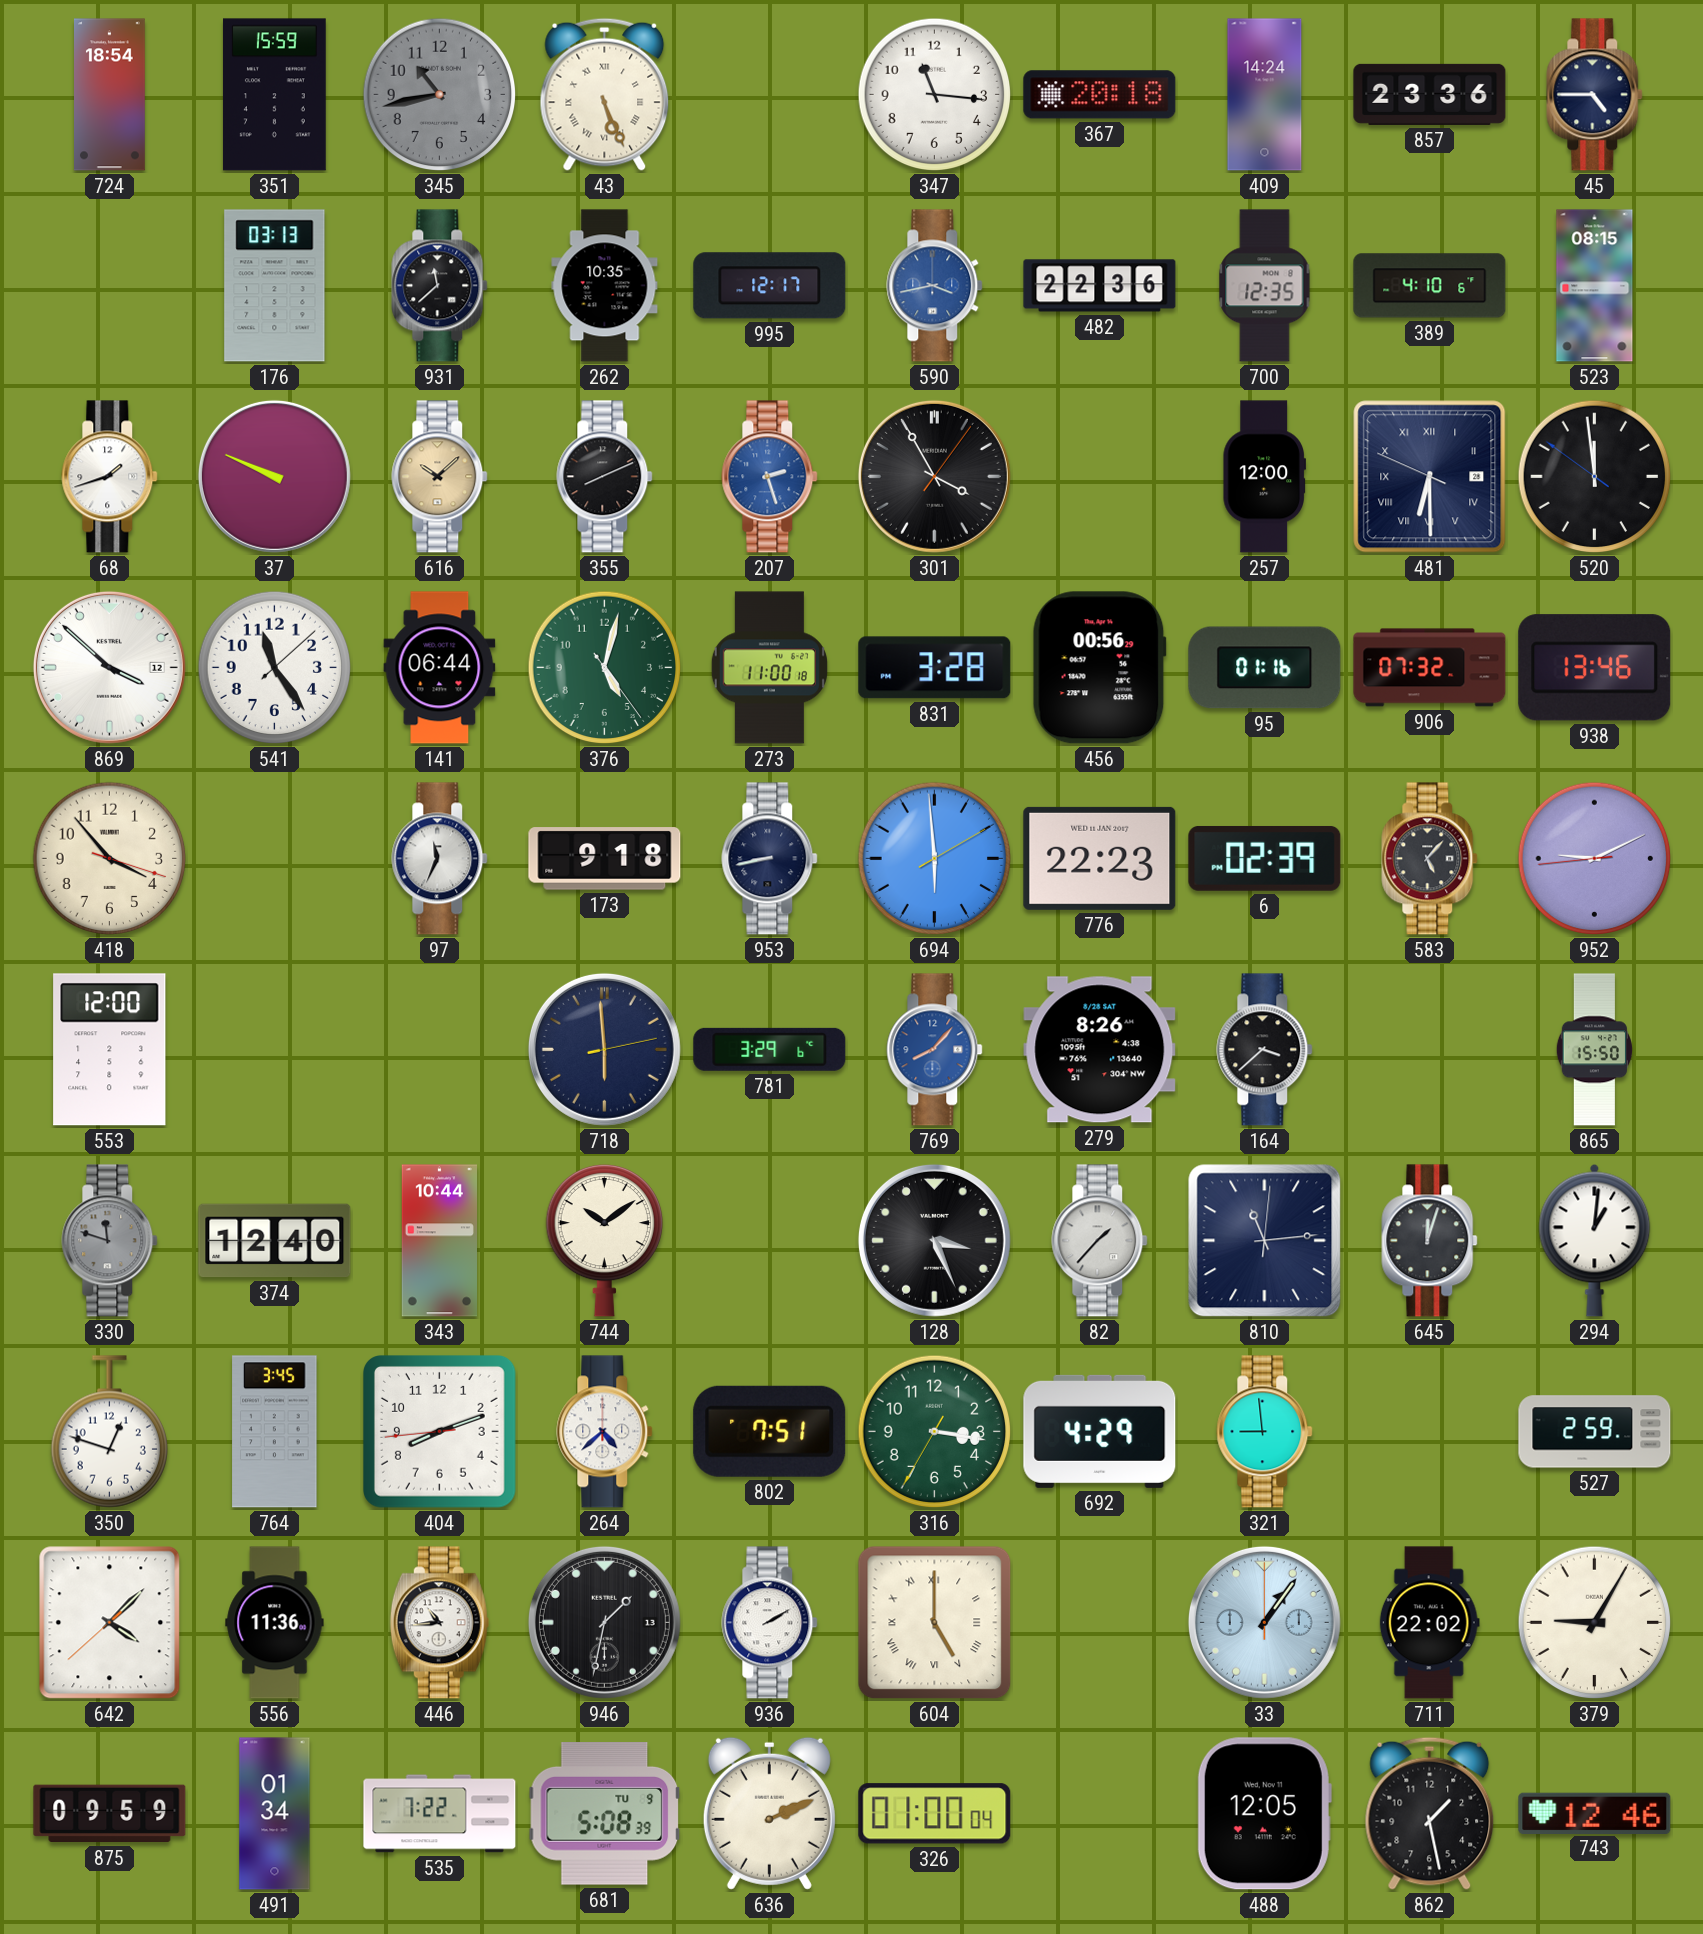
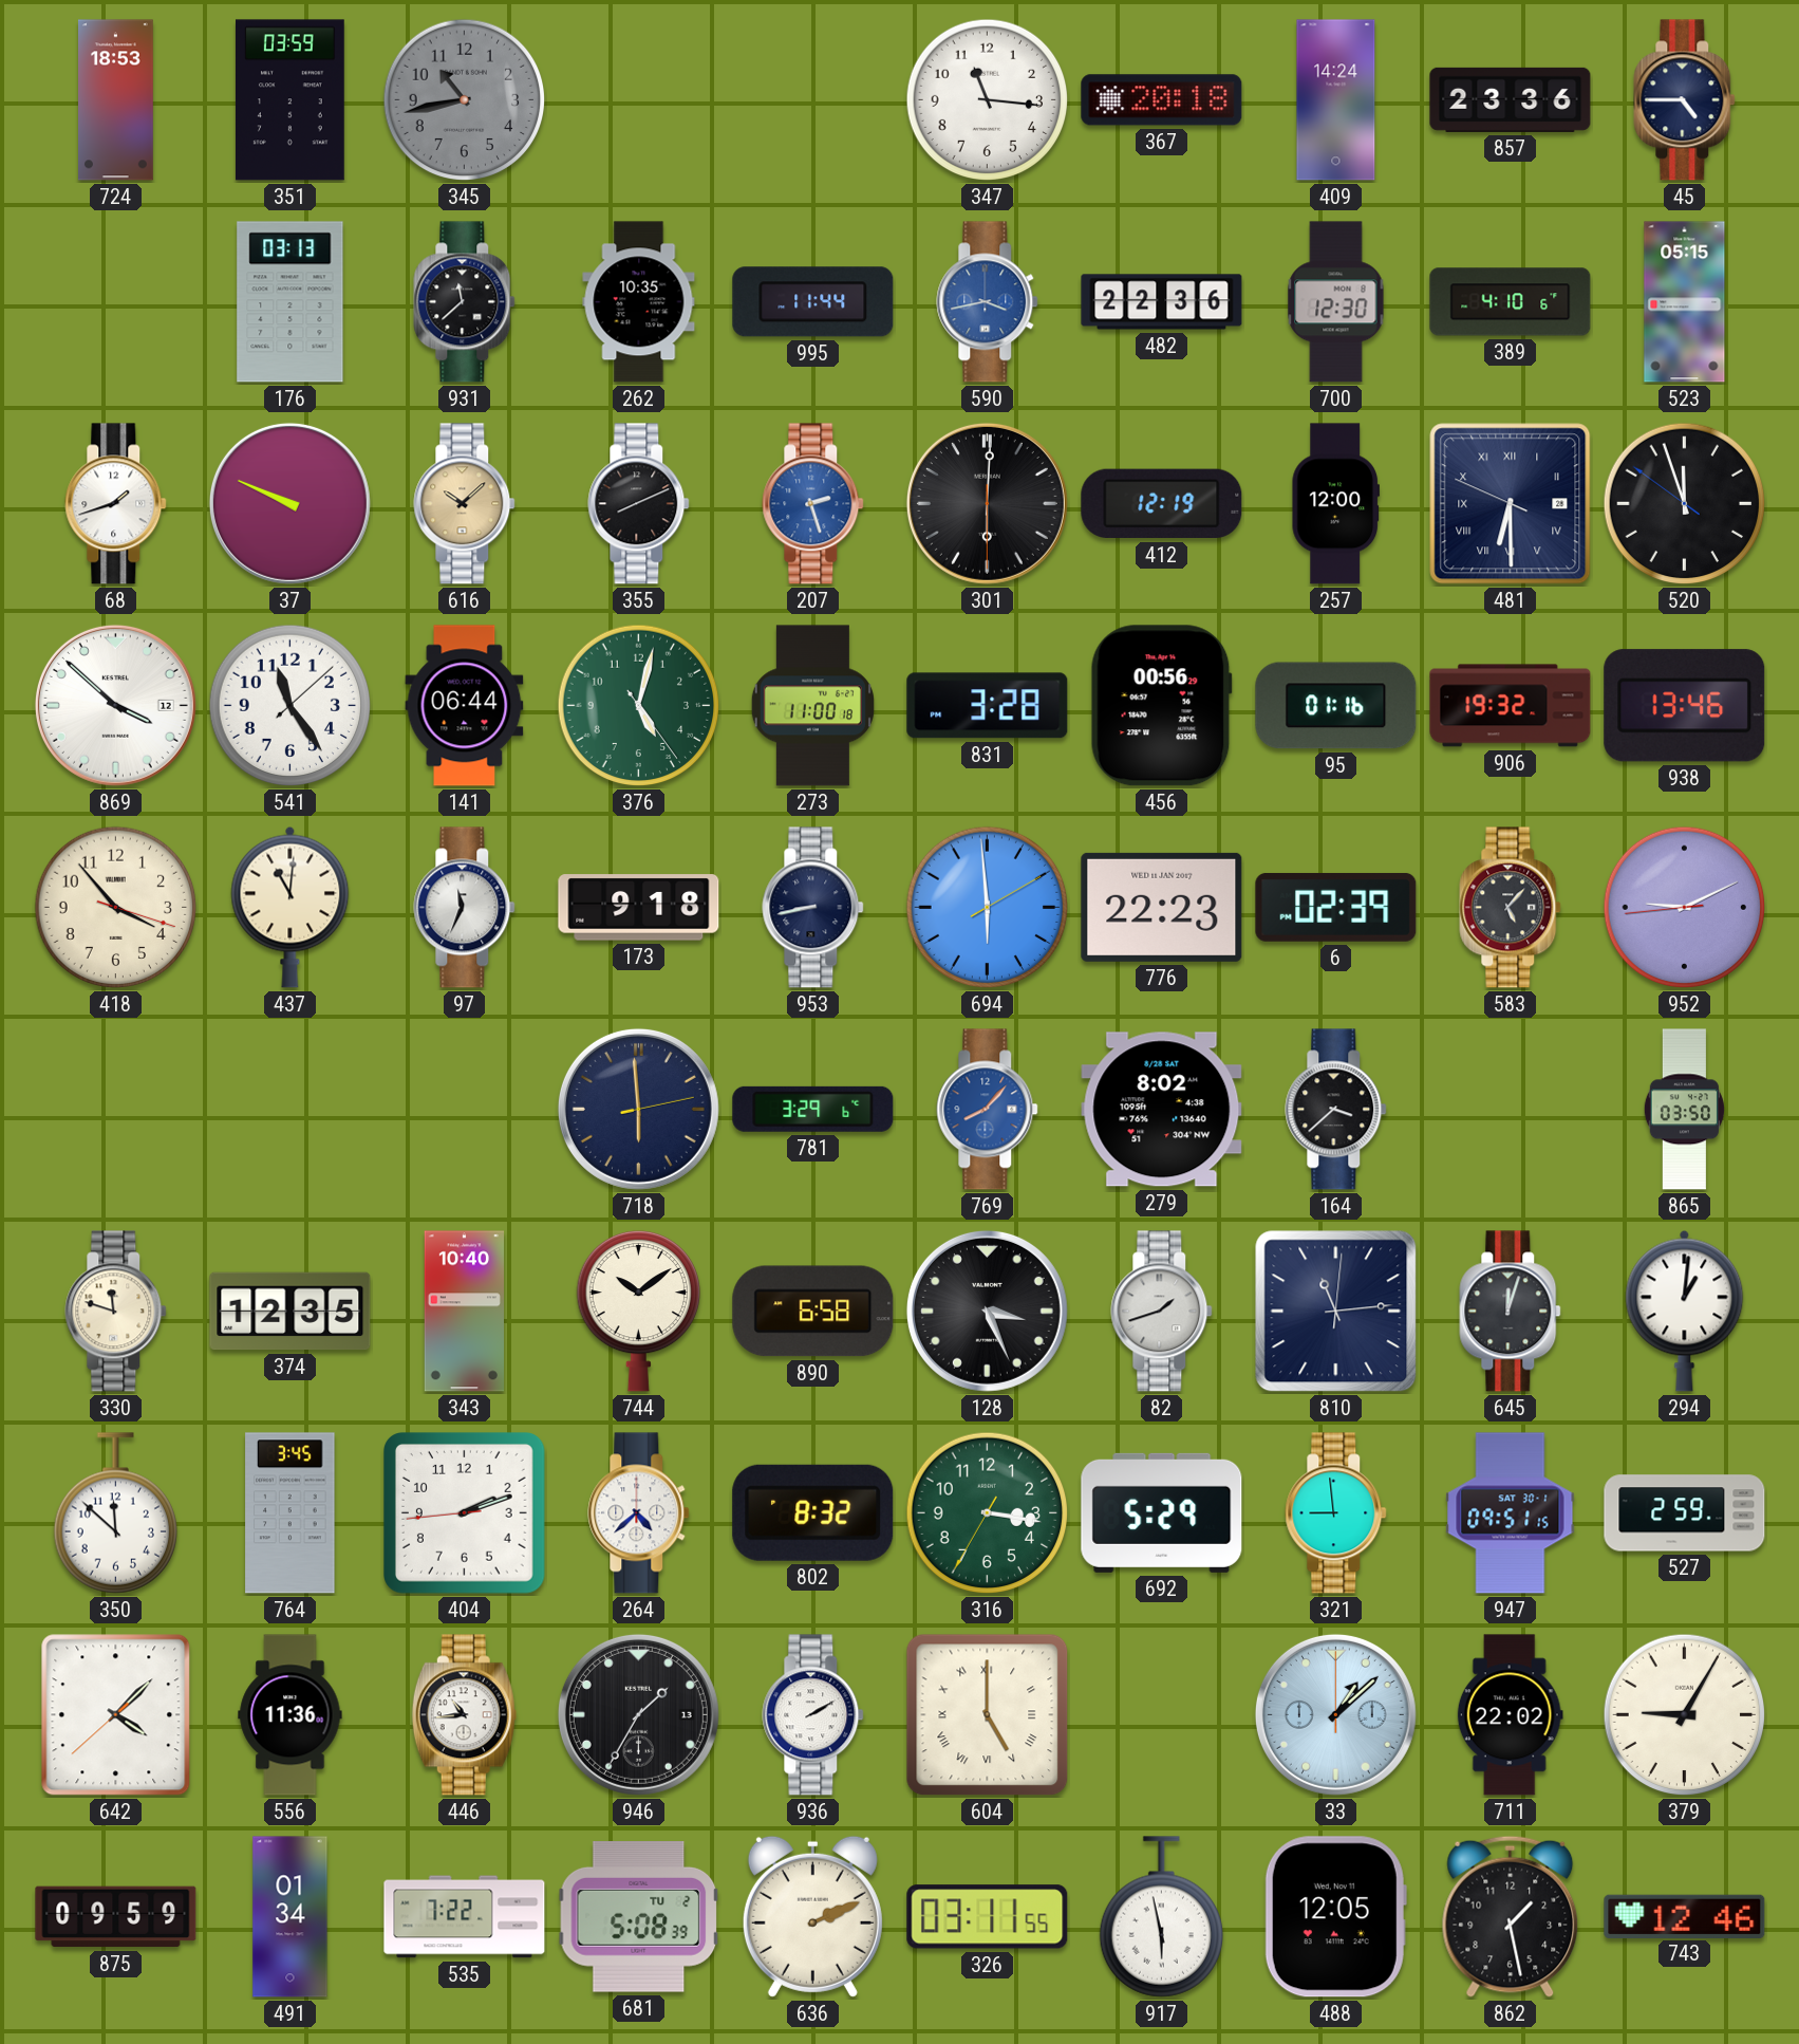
724: 18:54 -> 18:53 (116, 100)
351: 15:59 -> 03:59 (289, 100)
43: 5:26 -> none (605, 94)
995: 12:17 -> 11:44 (813, 302)
700: 12:35 -> 12:30 (1336, 302)
523: 08:15 -> 05:15 (1685, 302)
301: 3:55 -> 6:00 (987, 503)
412: none -> 12:19 (1162, 504)
520: 11:58 -> 11:56 (1685, 504)
906: 07:32 -> 19:32 (1511, 706)
437: none -> 11:01 (291, 907)
553: 12:00 -> none (110, 1050)
279: 8:26 -> 8:02 (1162, 1110)
865: 15:50 -> 03:50 (1684, 1110)
330 dial: grey -> cream (116, 1312)
374: 12:40 -> 12:35 (291, 1312)
343: 10:44 -> 10:40 (464, 1312)
890: none -> 6:58 (813, 1312)
82: 1:37 -> 1:42 (1162, 1312)
350: 12:48 -> 11:52 (115, 1513)
404: 8:11 -> 2:11 (465, 1513)
802: 7:51 -> 8:32 (813, 1512)
692: 4:29 -> 5:29 (1162, 1512)
947: none -> 09:51 (1511, 1513)
946: 1:32 -> 1:35 (638, 1714)
33: 1:06 -> 1:08 (1335, 1714)
681 date: TU 9 -> TU 2 (639, 1917)
326: 01:00 -> 03:11 (988, 1917)
917: none -> 5:58 (1161, 1917)
